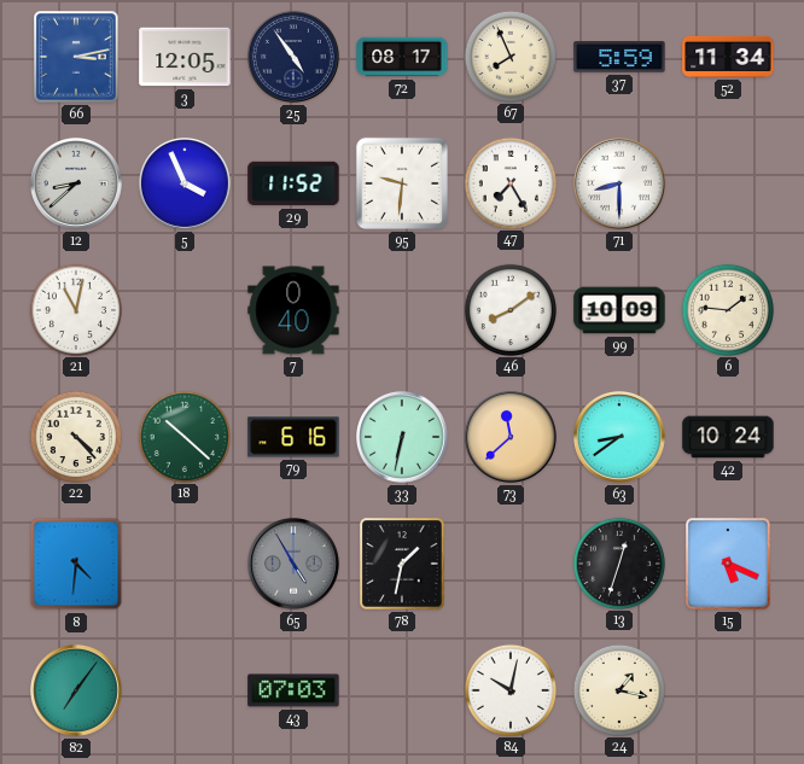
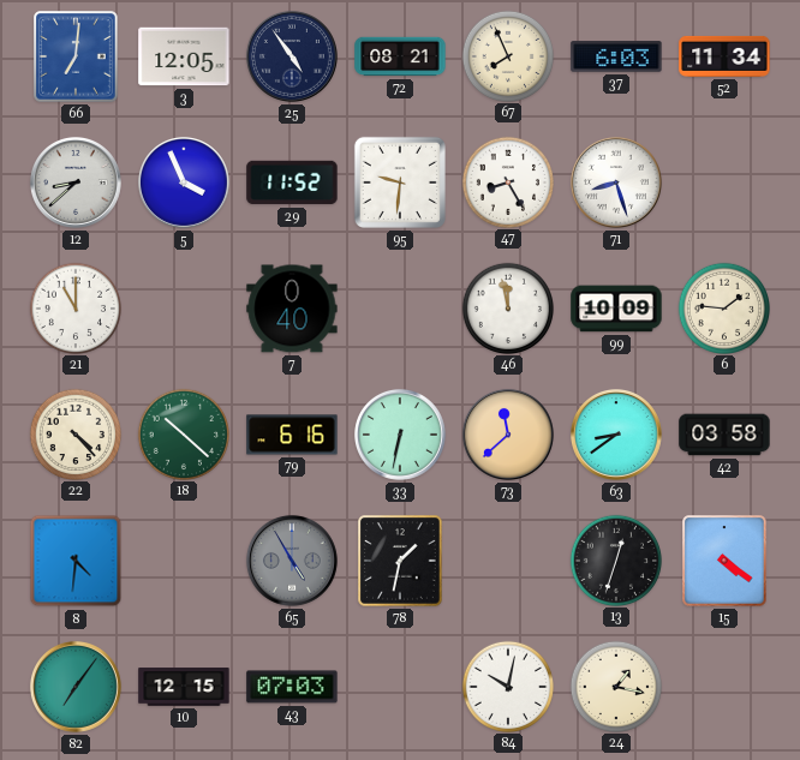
66: 3:13 -> 7:01 (76, 56)
72: 08:17 -> 08:21 (400, 56)
37: 5:59 -> 6:03 (616, 56)
47: 7:25 -> 8:25 (507, 181)
71: 8:30 -> 8:27 (616, 182)
21: 11:02 -> 11:00 (74, 307)
46: 8:09 -> 11:58 (507, 307)
42: 10:24 -> 03:58 (724, 435)
15: 5:19 -> 4:21 (724, 561)
10: none -> 12:15 (184, 687)
